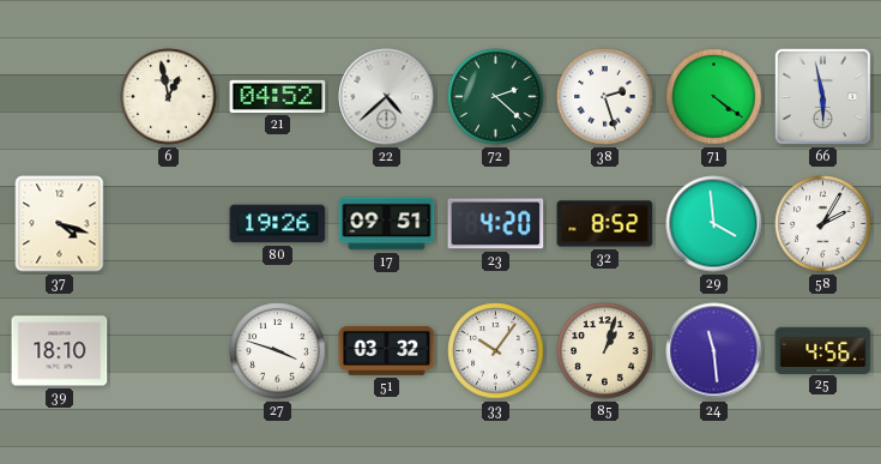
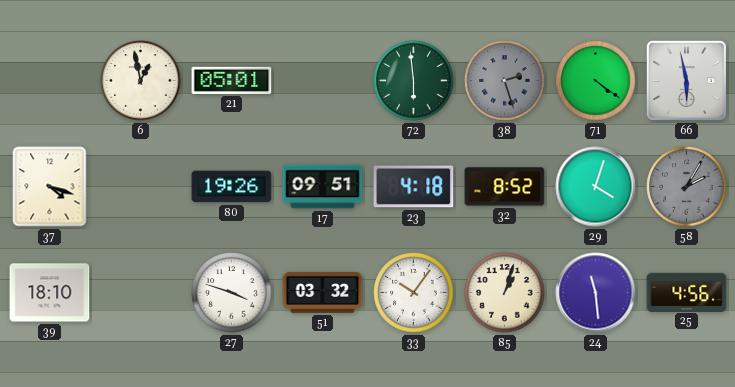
21: 04:52 -> 05:01 (232, 80)
22: 4:38 -> none (387, 97)
72: 2:22 -> 5:59 (414, 81)
38 dial: white -> grey (505, 81)
23: 4:20 -> 4:18 (414, 187)
29: 3:59 -> 4:03 (596, 187)
58 dial: white -> grey (687, 187)
